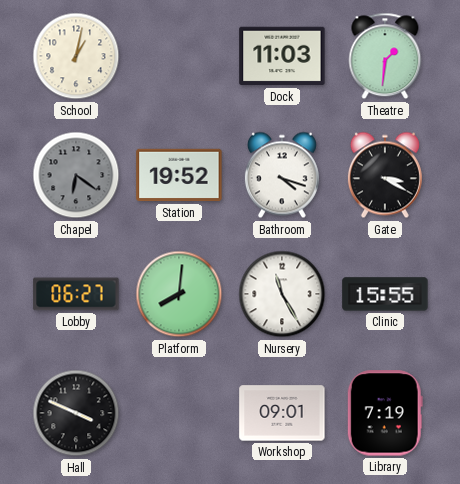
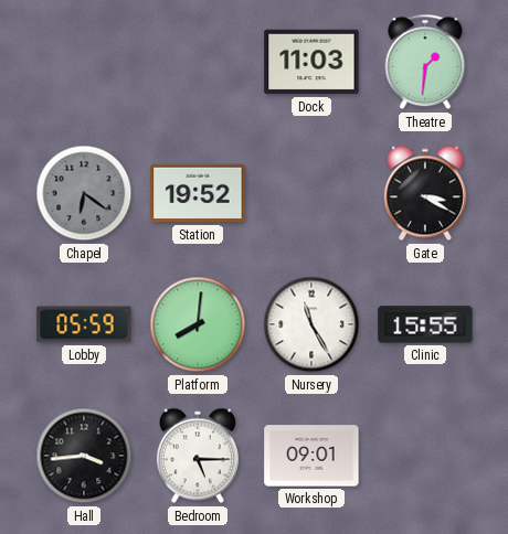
School: 1:02 -> none (76, 56)
Bathroom: 4:18 -> none (282, 175)
Lobby: 06:27 -> 05:59 (84, 324)
Hall: 3:49 -> 3:44 (84, 456)
Bedroom: none -> 5:15 (198, 456)
Library: 7:19 -> none (385, 413)
